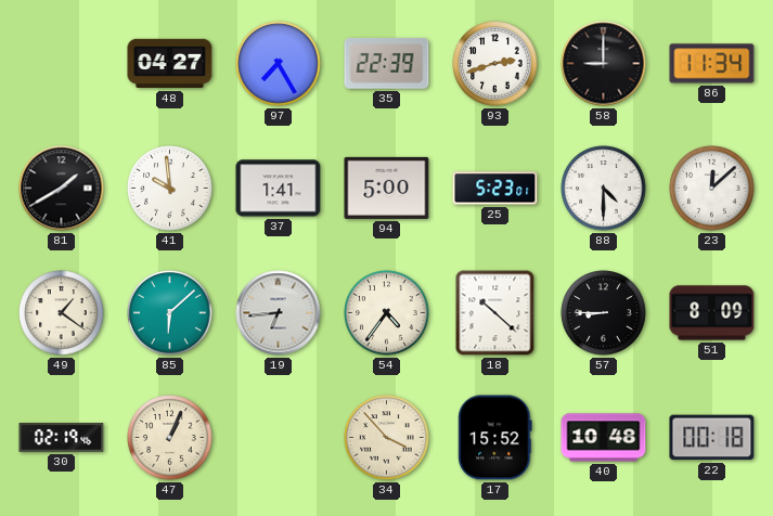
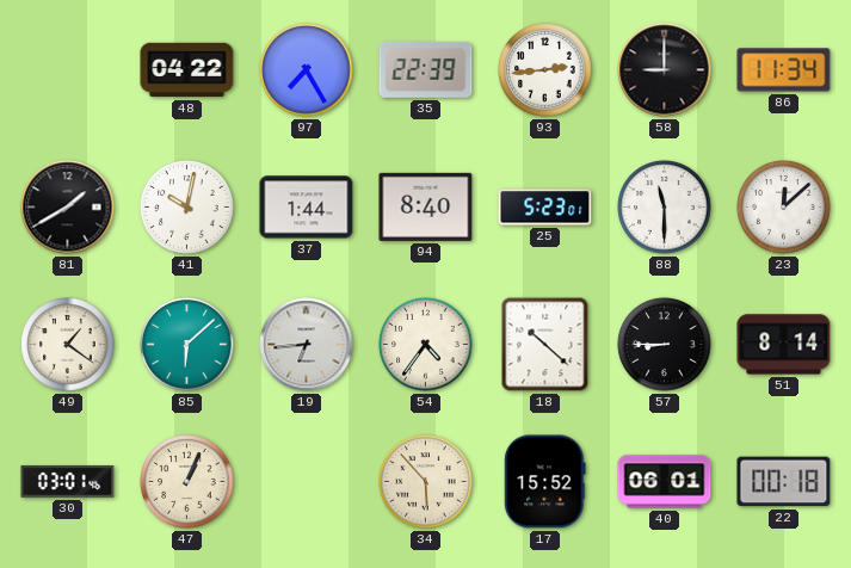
48: 04:27 -> 04:22 (187, 70)
93: 2:42 -> 2:44 (545, 70)
41: 9:59 -> 10:02 (187, 208)
37: 1:41 -> 1:44 (307, 208)
94: 5:00 -> 8:40 (426, 206)
88: 4:30 -> 11:30 (665, 208)
51: 8:09 -> 8:14 (784, 345)
30: 02:19 -> 03:01 (68, 482)
34: 3:53 -> 5:53 (426, 482)
40: 10:48 -> 06:01 (665, 482)
